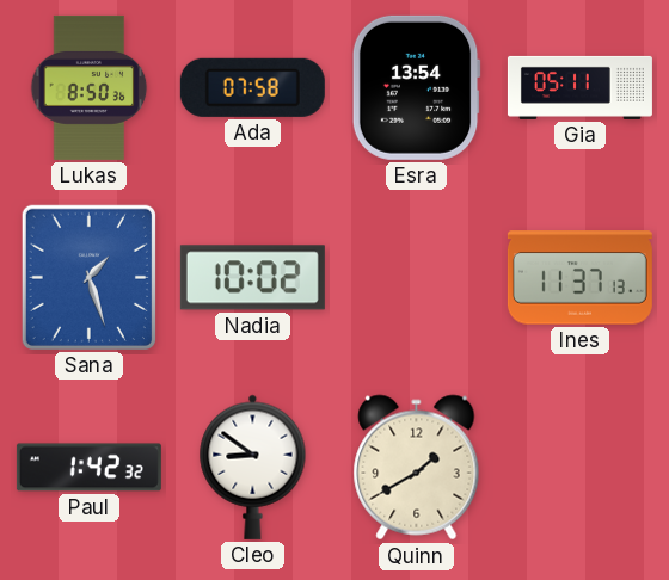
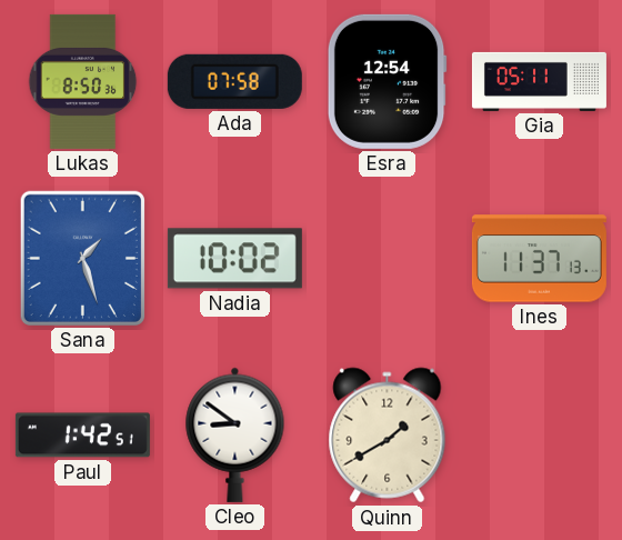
Esra: 13:54 -> 12:54 (387, 81)
Paul: 1:42:32 -> 1:42:51 (82, 436)
